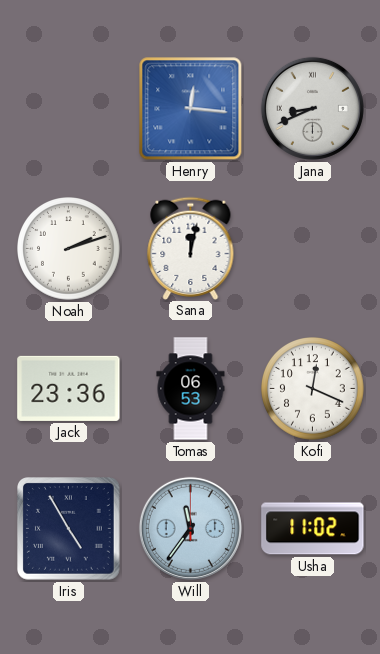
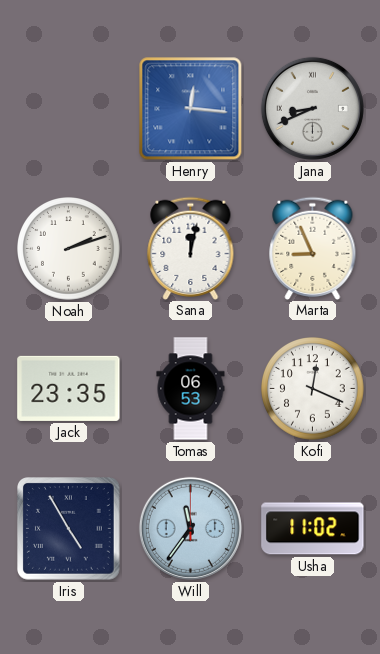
Marta: none -> 8:56 (313, 248)
Jack: 23:36 -> 23:35 (69, 388)
